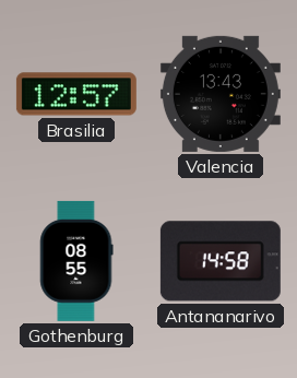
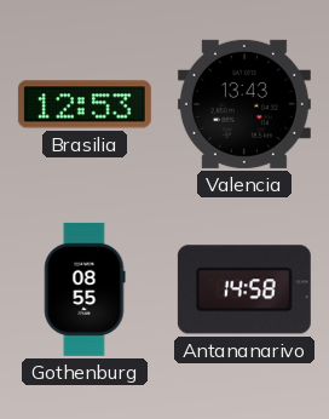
Brasilia: 12:57 -> 12:53 (85, 104)
